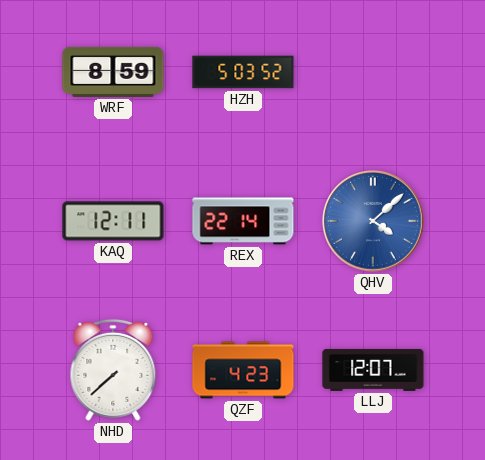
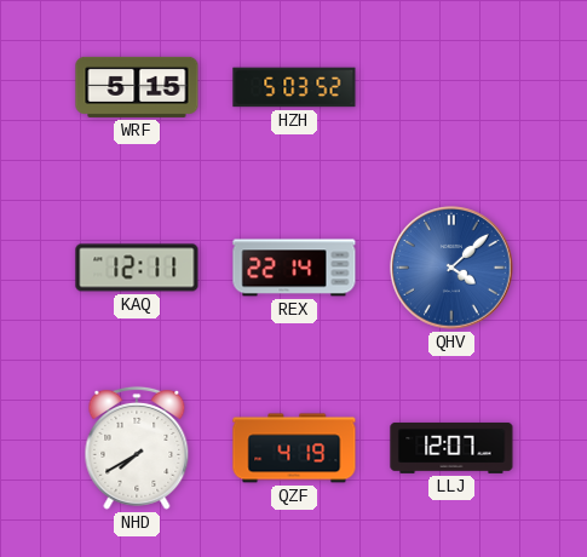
WRF: 8:59 -> 5:15 (137, 87)
NHD: 7:38 -> 7:40 (137, 448)
QZF: 4:23 -> 4:19 (294, 448)
